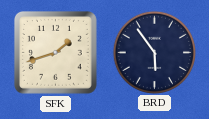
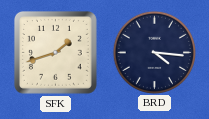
BRD: 5:54 -> 4:16 (154, 52)
